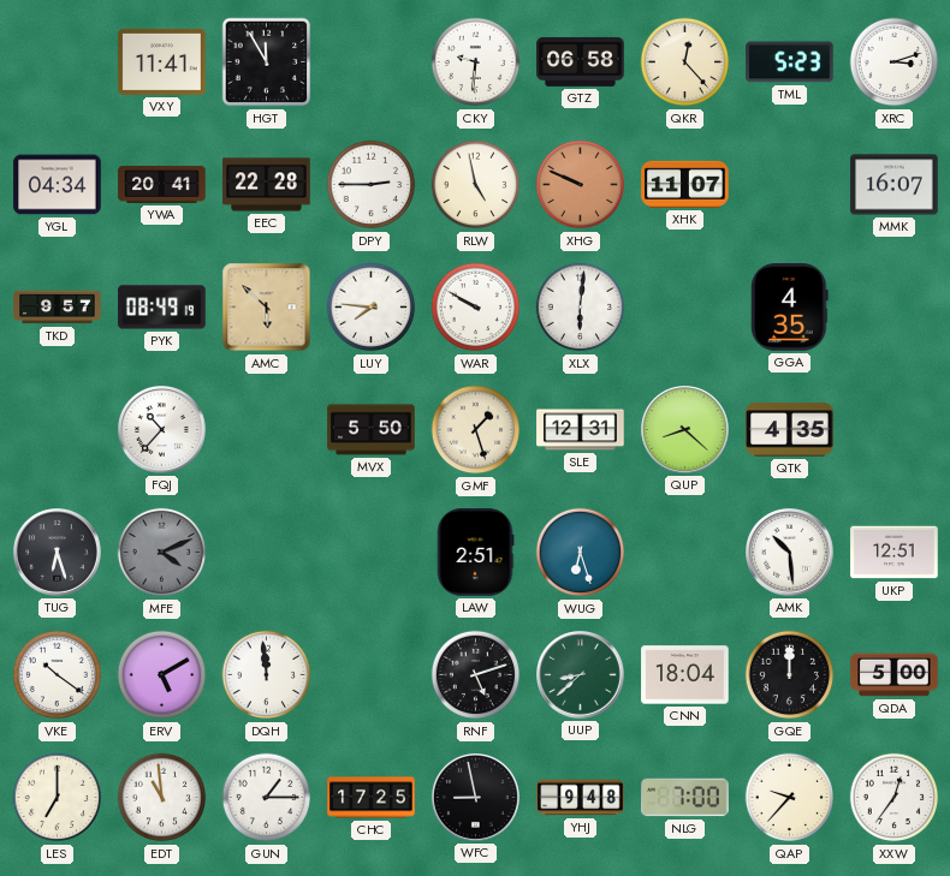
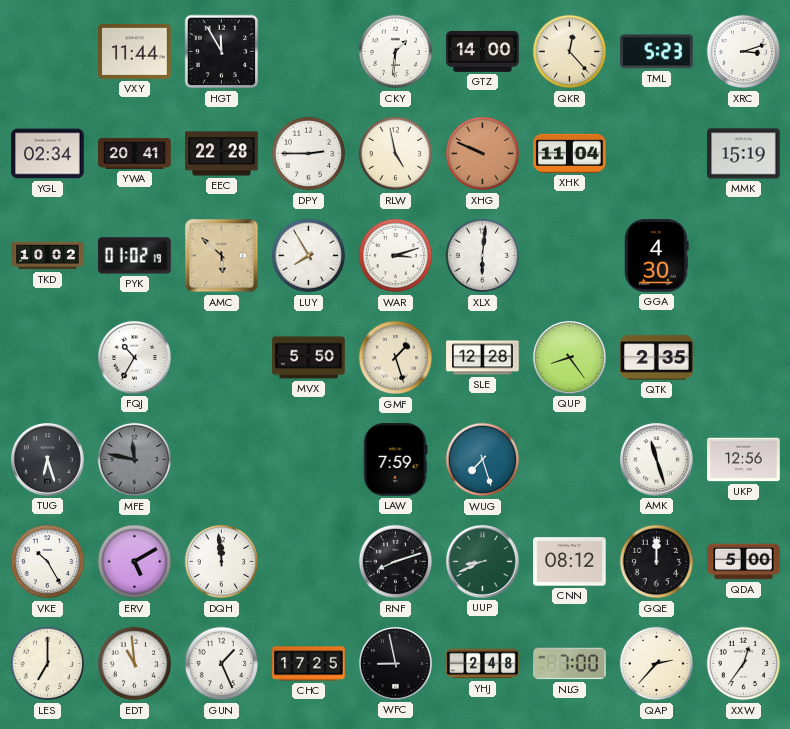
VXY: 11:41 -> 11:44 (135, 51)
CKY: 9:31 -> 1:31 (396, 52)
GTZ: 06:58 -> 14:00 (483, 51)
YGL: 04:34 -> 02:34 (48, 154)
XHK: 11:07 -> 11:04 (570, 153)
MMK: 16:07 -> 15:19 (744, 154)
TKD: 9:57 -> 10:02 (48, 256)
PYK: 08:49 -> 01:02 (135, 256)
LUY: 7:46 -> 7:55 (309, 256)
WAR: 9:50 -> 3:12 (396, 256)
GGA: 4:35 -> 4:30 (657, 256)
FQJ: 10:37 -> 10:35 (135, 358)
SLE: 12:31 -> 12:28 (483, 358)
QUP: 8:22 -> 8:24 (570, 358)
QTK: 4:35 -> 2:35 (657, 358)
MFE: 4:11 -> 11:47 (135, 460)
LAW: 2:51 -> 7:59 (395, 460)
WUG: 6:27 -> 7:27 (483, 460)
AMK: 10:29 -> 11:27 (657, 460)
UKP: 12:51 -> 12:56 (744, 460)
VKE: 10:21 -> 10:25 (48, 562)
RNF: 5:12 -> 8:12 (396, 562)
UUP: 8:38 -> 8:41 (483, 562)
CNN: 18:04 -> 08:12 (570, 562)
GUN: 1:15 -> 1:26 (222, 664)
YHJ: 9:48 -> 2:48 (483, 664)
QAP: 9:37 -> 2:37 (657, 664)
